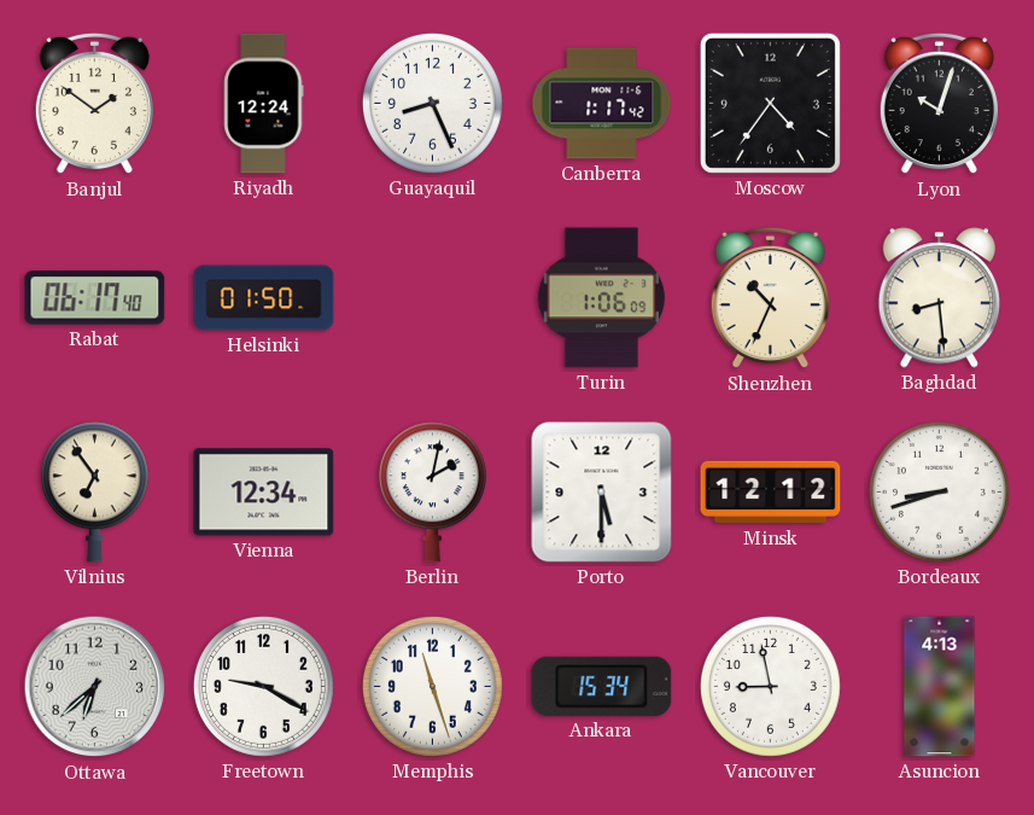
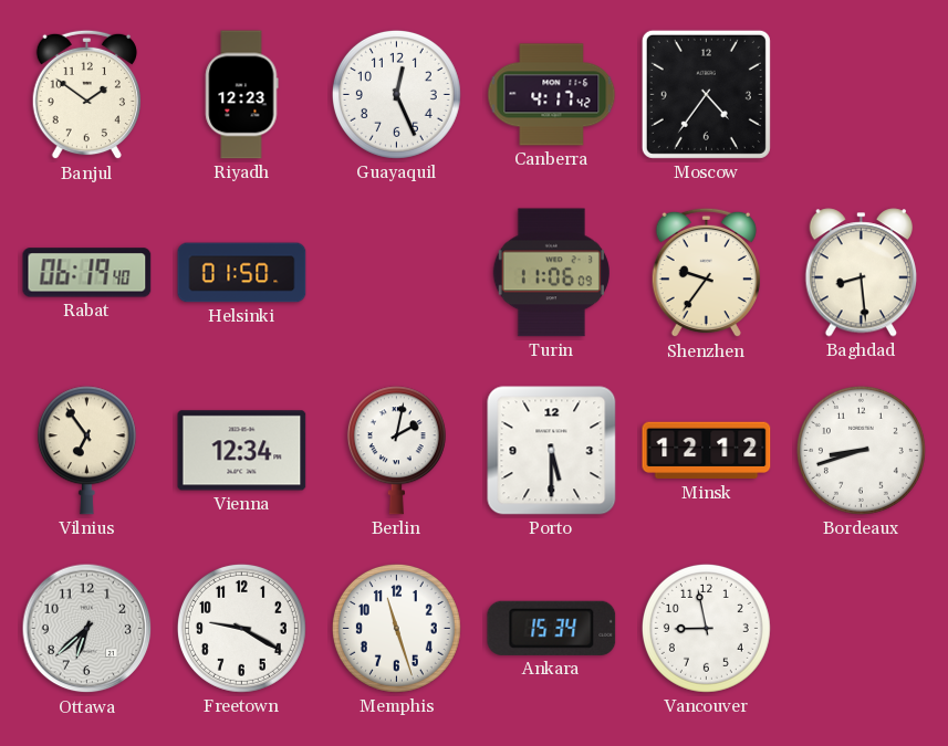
Riyadh: 12:24 -> 12:23 (242, 95)
Guayaquil: 8:26 -> 12:26 (396, 94)
Canberra: 1:17 -> 4:17 (552, 95)
Lyon: 10:03 -> none (939, 104)
Rabat: 06:17 -> 06:19 (87, 273)
Turin: 1:06 -> 11:06 (551, 273)
Shenzhen: 10:34 -> 9:36 (706, 273)
Asuncion: 4:13 -> none (940, 687)
